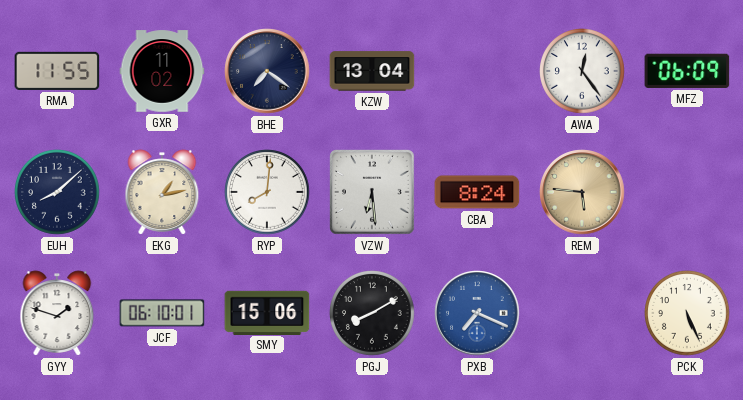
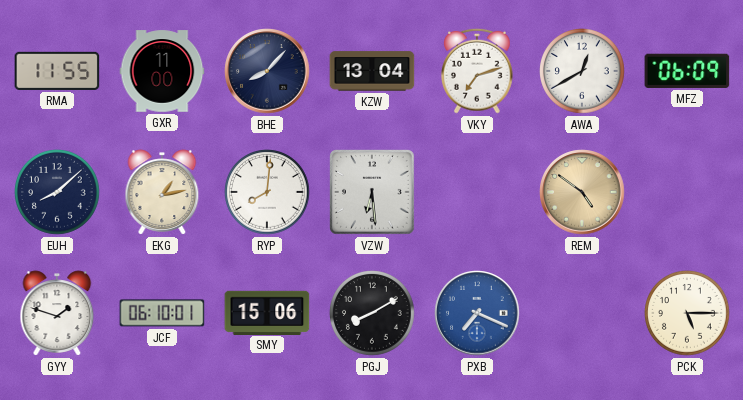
GXR: 11:02 -> 11:00 (162, 71)
BHE: 7:21 -> 8:07 (267, 71)
VKY: none -> 7:12 (478, 71)
AWA: 12:24 -> 12:40 (583, 72)
CBA: 8:24 -> none (477, 192)
REM: 5:46 -> 4:51 (582, 192)
PCK: 5:26 -> 5:15 (688, 314)
